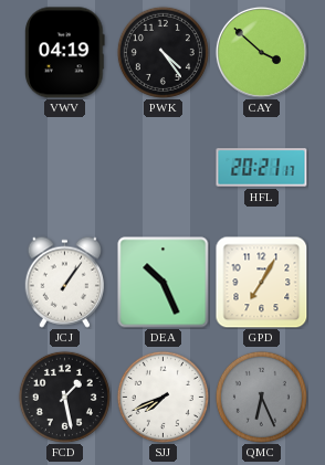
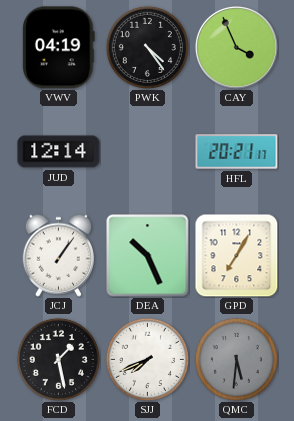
CAY: 3:52 -> 3:56 (236, 47)
JUD: none -> 12:14 (59, 152)
QMC: 6:26 -> 5:31 (236, 359)
